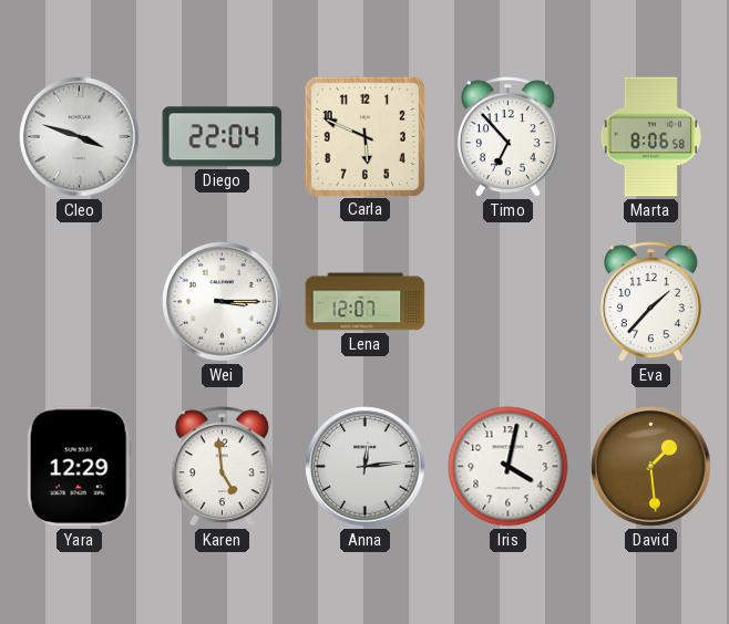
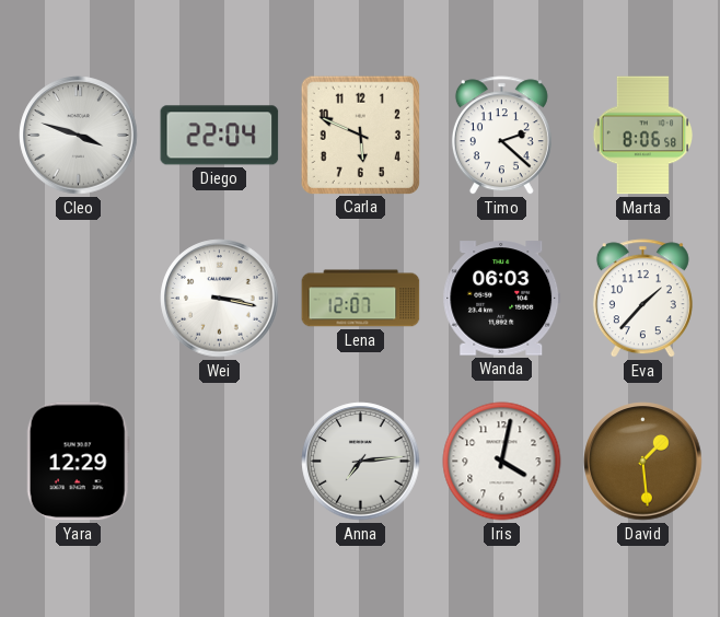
Timo: 6:53 -> 2:22 (501, 136)
Wei: 3:15 -> 3:17 (220, 299)
Wanda: none -> 06:03 (502, 299)
Karen: 4:59 -> none (222, 467)
Anna: 12:14 -> 7:14 (361, 462)
